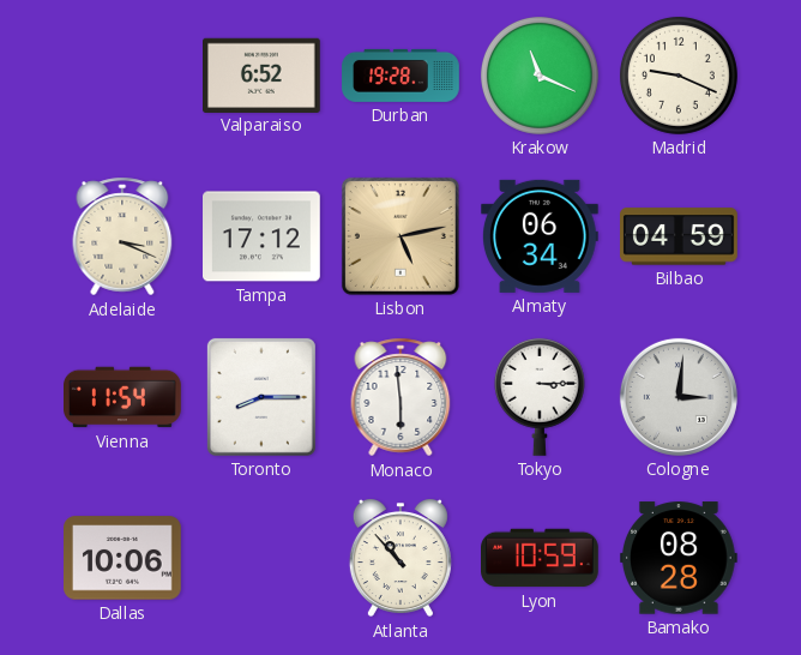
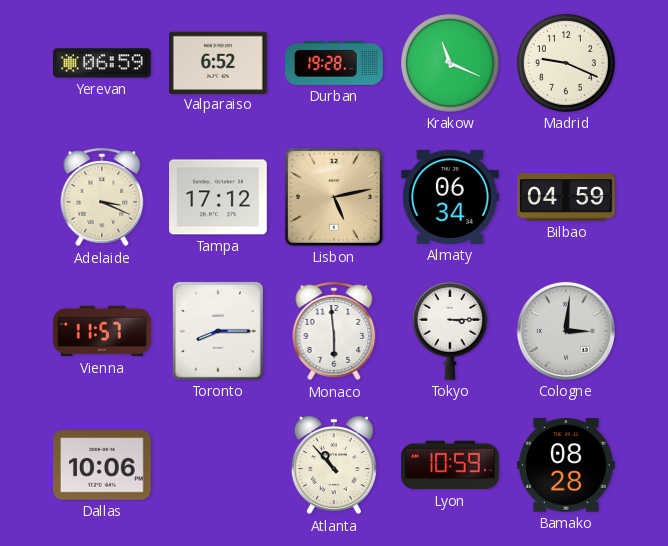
Yerevan: none -> 06:59 (103, 63)
Vienna: 11:54 -> 11:57 (103, 331)
